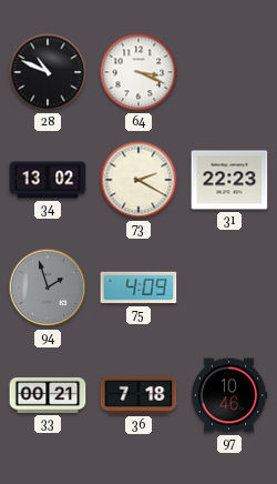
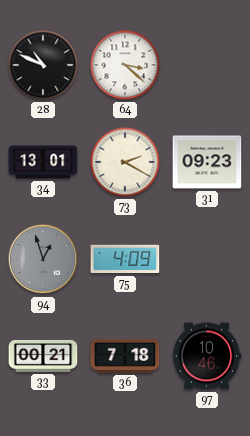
64: 3:19 -> 3:22 (125, 65)
34: 13:02 -> 13:01 (43, 162)
31: 22:23 -> 09:23 (207, 162)
94: 1:57 -> 12:57 (43, 259)
